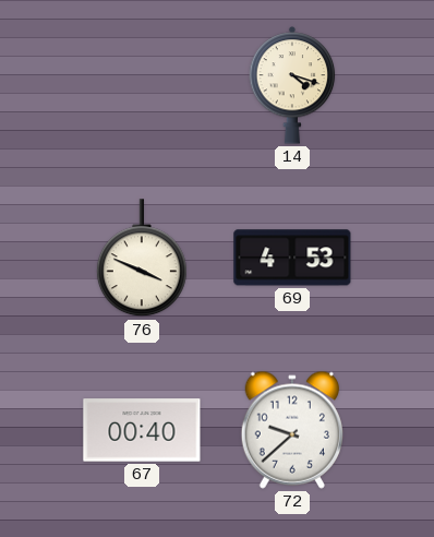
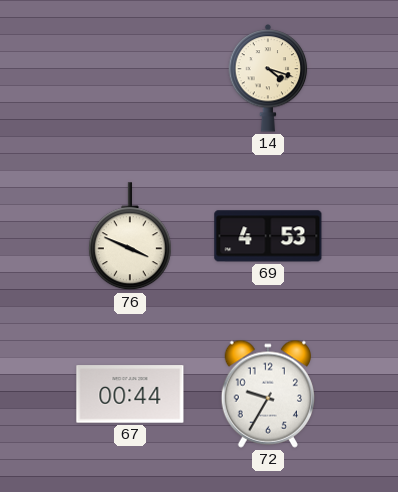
67: 00:40 -> 00:44 (130, 394)
72: 9:38 -> 9:35 (267, 394)
